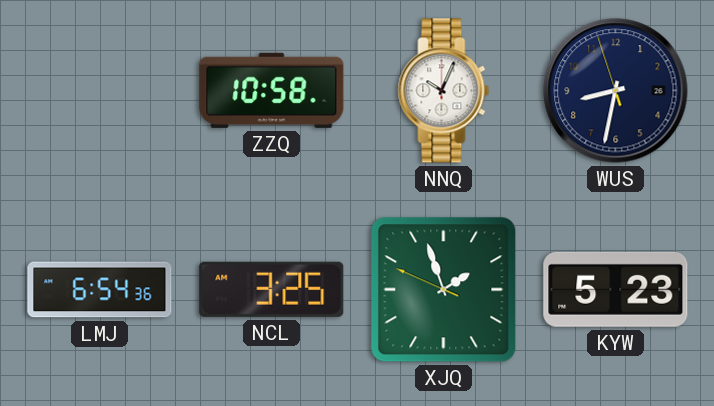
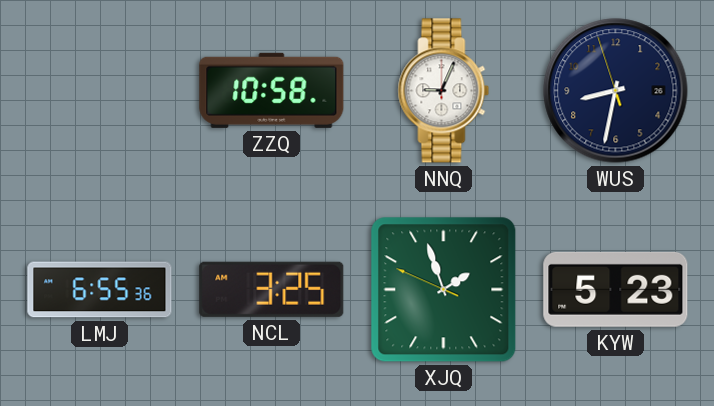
NNQ: 10:04 -> 9:04 (444, 91)
LMJ: 6:54 -> 6:55 (100, 290)
